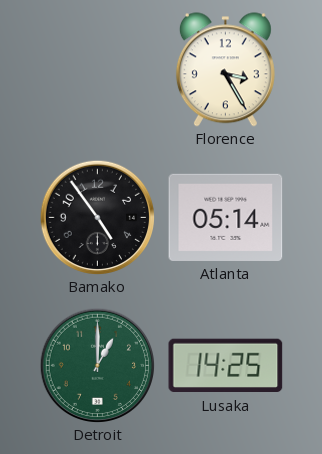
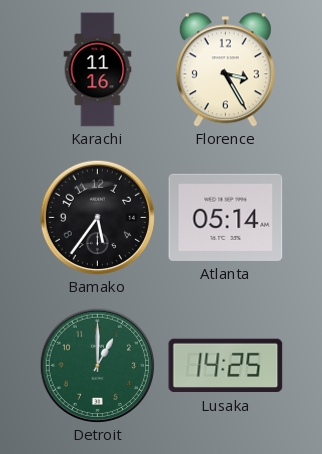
Karachi: none -> 11:16 (98, 70)
Bamako: 4:54 -> 5:36 (97, 217)
